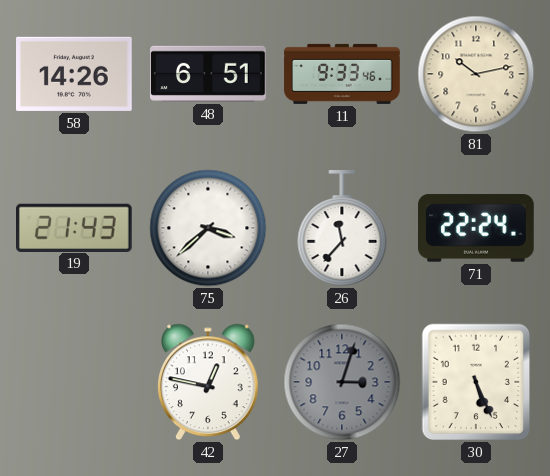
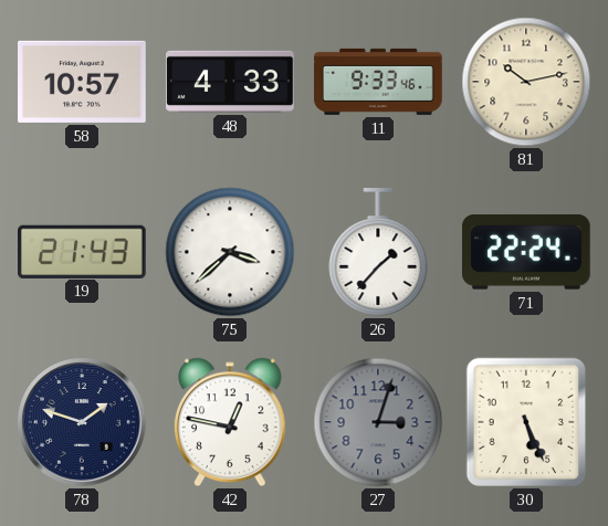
58: 14:26 -> 10:57 (83, 82)
48: 6:51 -> 4:33 (230, 82)
26: 11:37 -> 1:37 (378, 253)
78: none -> 1:48 (82, 422)
